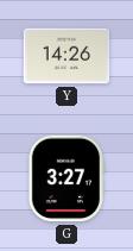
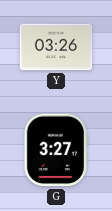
Y: 14:26 -> 03:26 (56, 47)
